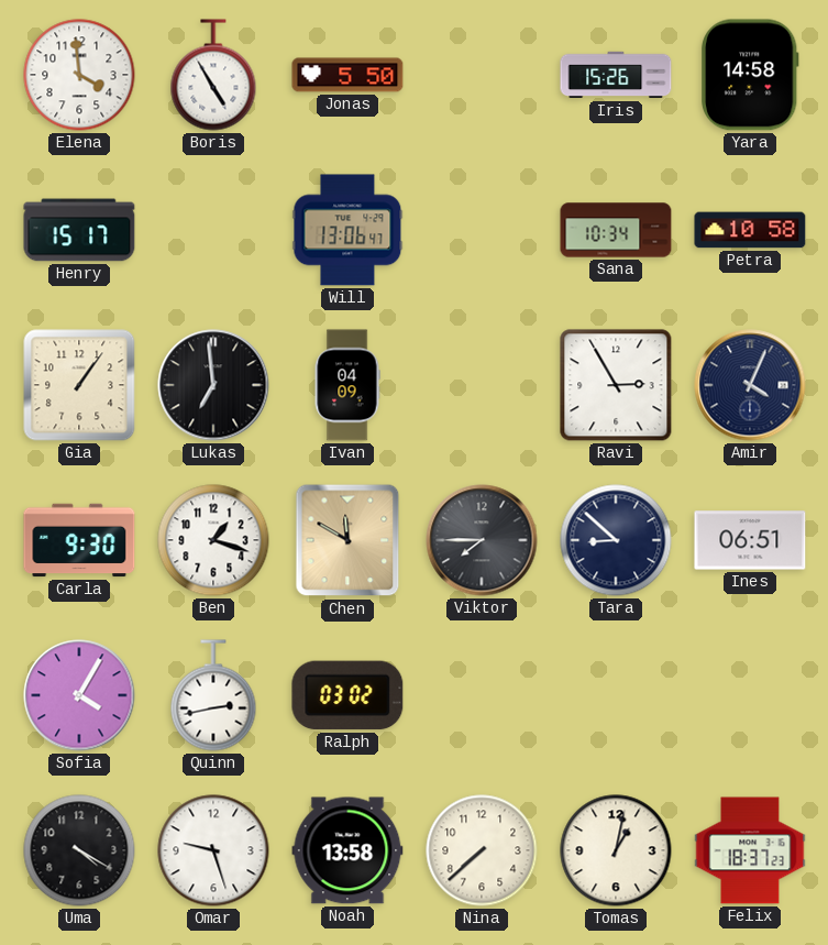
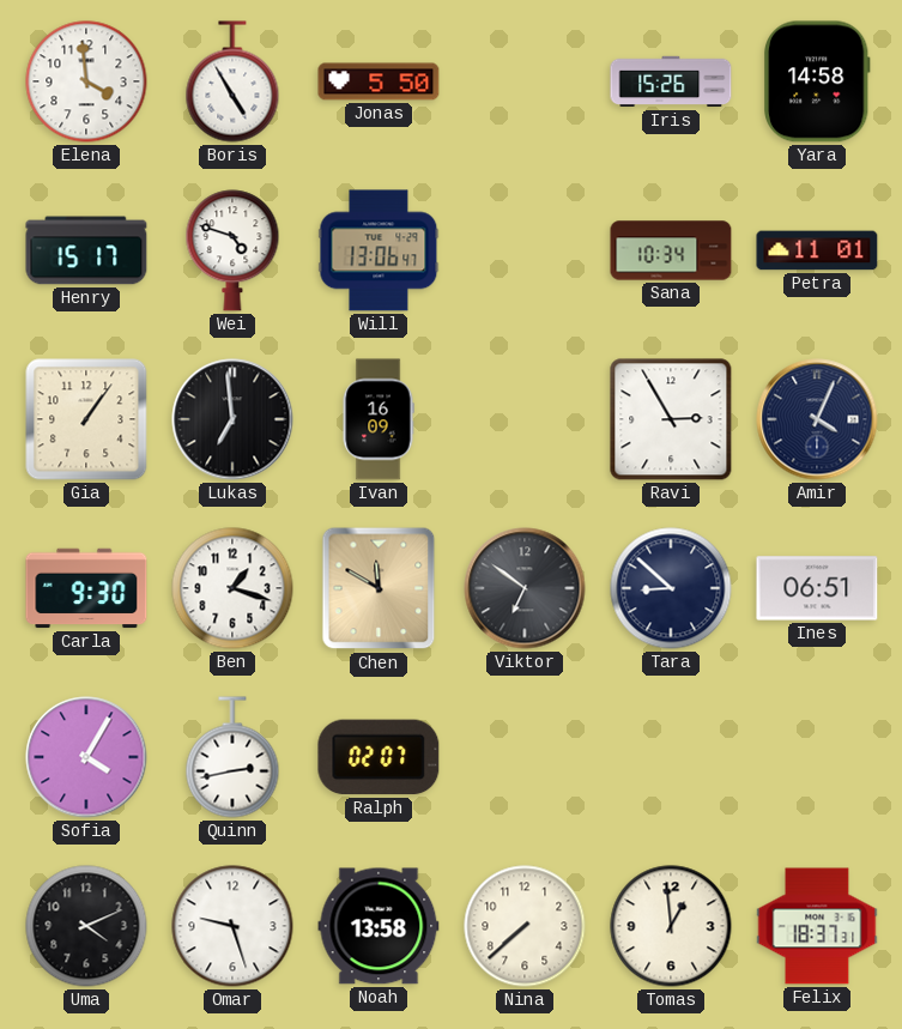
Wei: none -> 4:48 (232, 250)
Petra: 10:58 -> 11:01 (817, 250)
Ivan: 04:09 -> 16:09 (379, 419)
Viktor: 7:45 -> 6:51 (525, 588)
Ralph: 03:02 -> 02:07 (379, 757)
Uma: 4:20 -> 4:11 (86, 926)
Tomas: 1:02 -> 12:59 (671, 926)
Felix: 18:37:23 -> 18:37:31 (817, 926)
